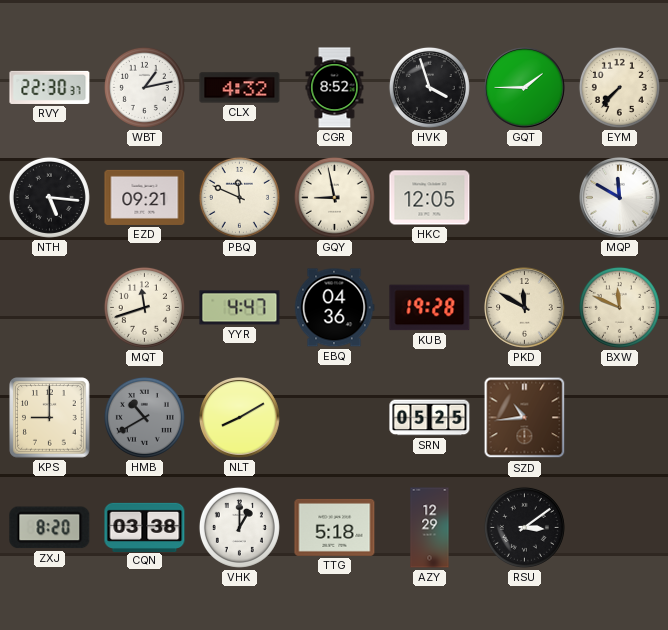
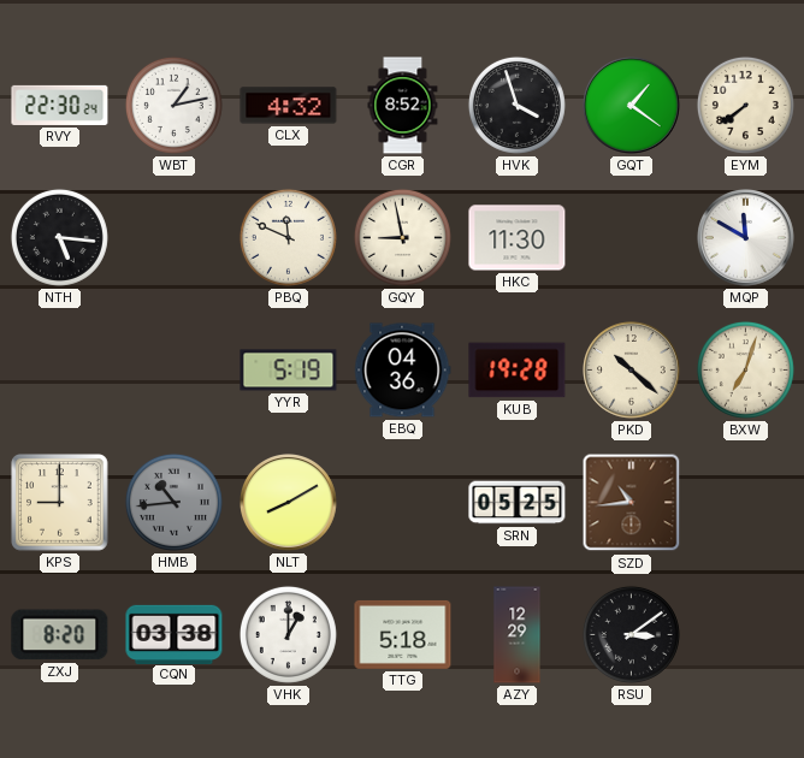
RVY: 22:30:37 -> 22:30:24 (60, 105)
GQT: 1:45 -> 1:21 (632, 106)
EYM: 7:37 -> 7:39 (745, 105)
EZD: 09:21 -> none (145, 197)
HKC: 12:05 -> 11:30 (518, 238)
MQT: 11:42 -> none (144, 307)
YYR: 4:47 -> 5:19 (289, 371)
PKD: 11:50 -> 10:22 (632, 371)
BXW: 11:49 -> 7:03 (745, 369)
HMB: 10:40 -> 10:44 (173, 502)
